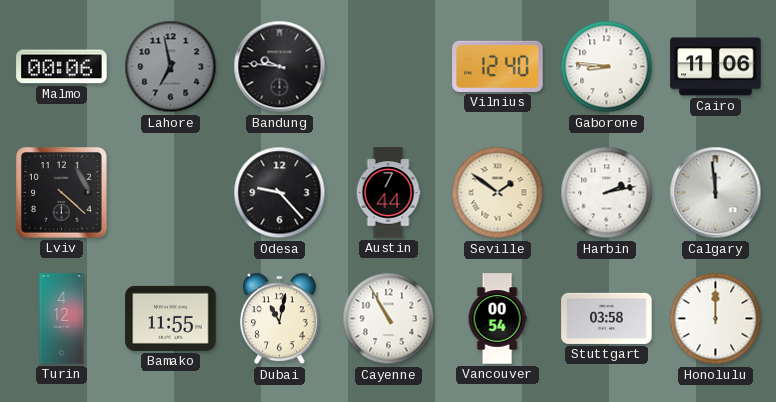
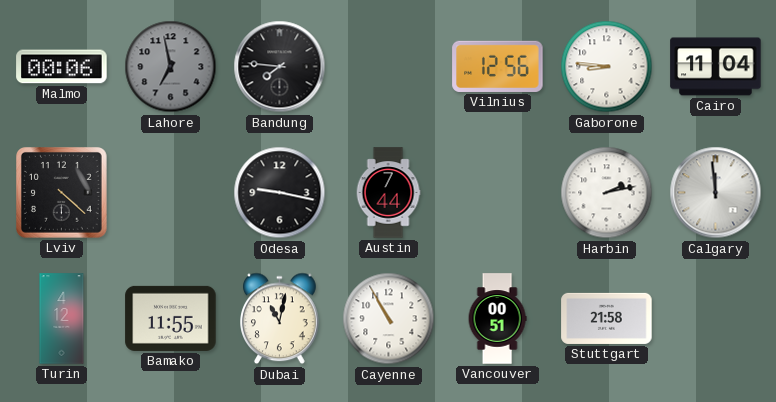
Bandung: 9:46 -> 7:46 (280, 67)
Vilnius: 12:40 -> 12:56 (498, 66)
Cairo: 11:06 -> 11:04 (716, 67)
Odesa: 9:23 -> 9:17 (280, 193)
Seville: 1:51 -> none (498, 193)
Vancouver: 00:54 -> 00:51 (497, 319)
Stuttgart: 03:58 -> 21:58 (607, 318)
Honolulu: 12:00 -> none (716, 319)
